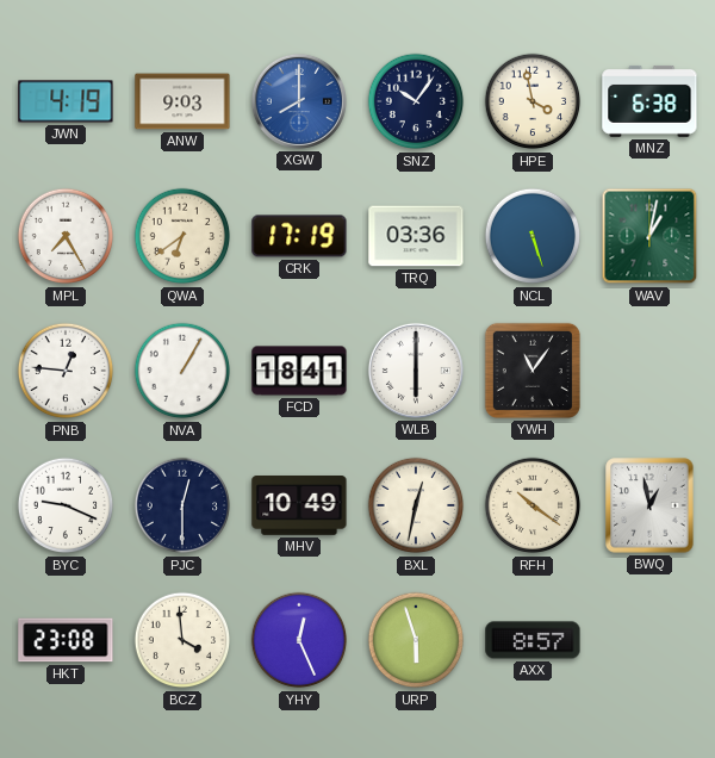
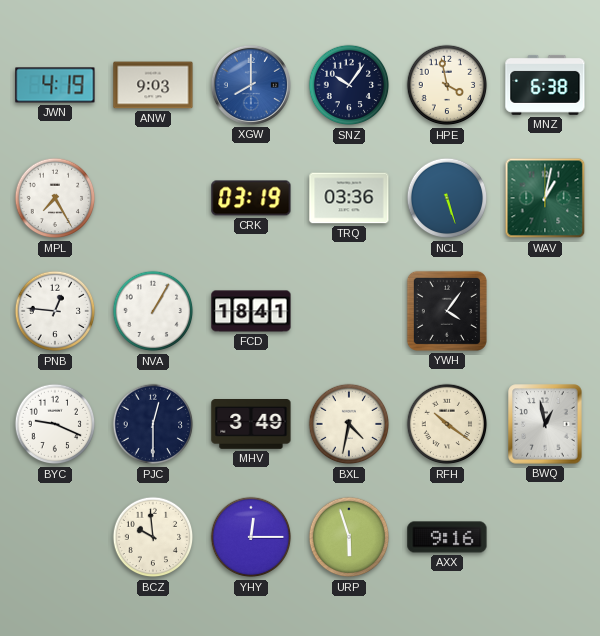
QWA: 6:39 -> none (182, 236)
CRK: 17:19 -> 03:19 (251, 198)
WLB: 6:00 -> none (416, 371)
YWH: 11:06 -> 4:06 (447, 311)
MHV: 10:49 -> 3:49 (251, 425)
BXL: 12:32 -> 4:32 (349, 424)
HKT: 23:08 -> none (66, 640)
BCZ: 3:59 -> 9:59 (153, 537)
YHY: 12:26 -> 12:15 (251, 537)
AXX: 8:57 -> 9:16 (447, 537)
